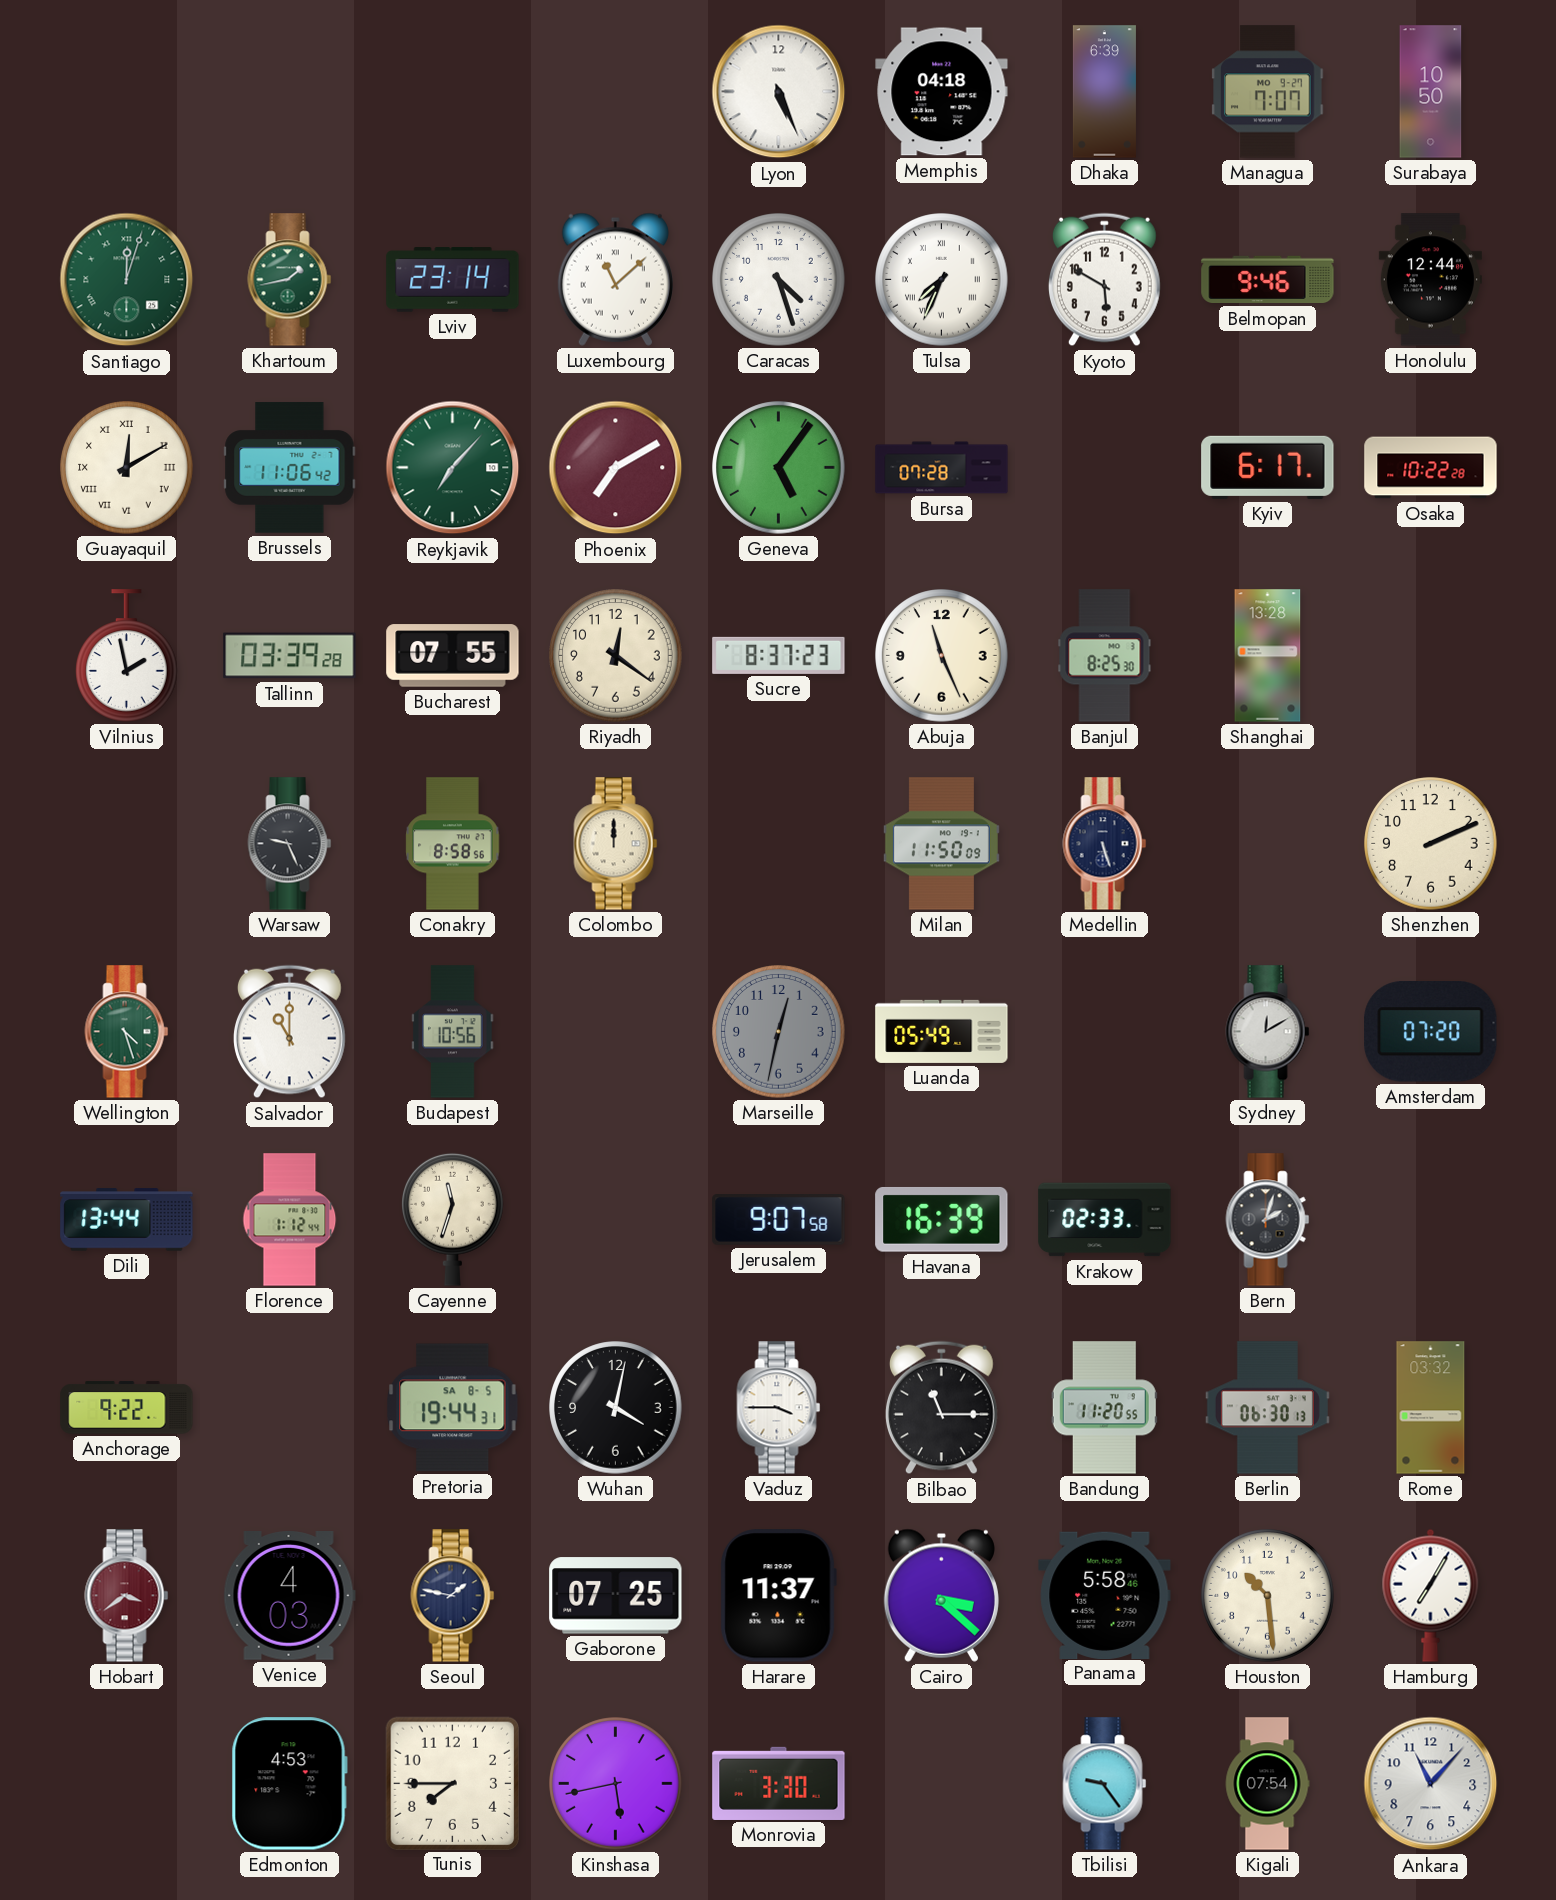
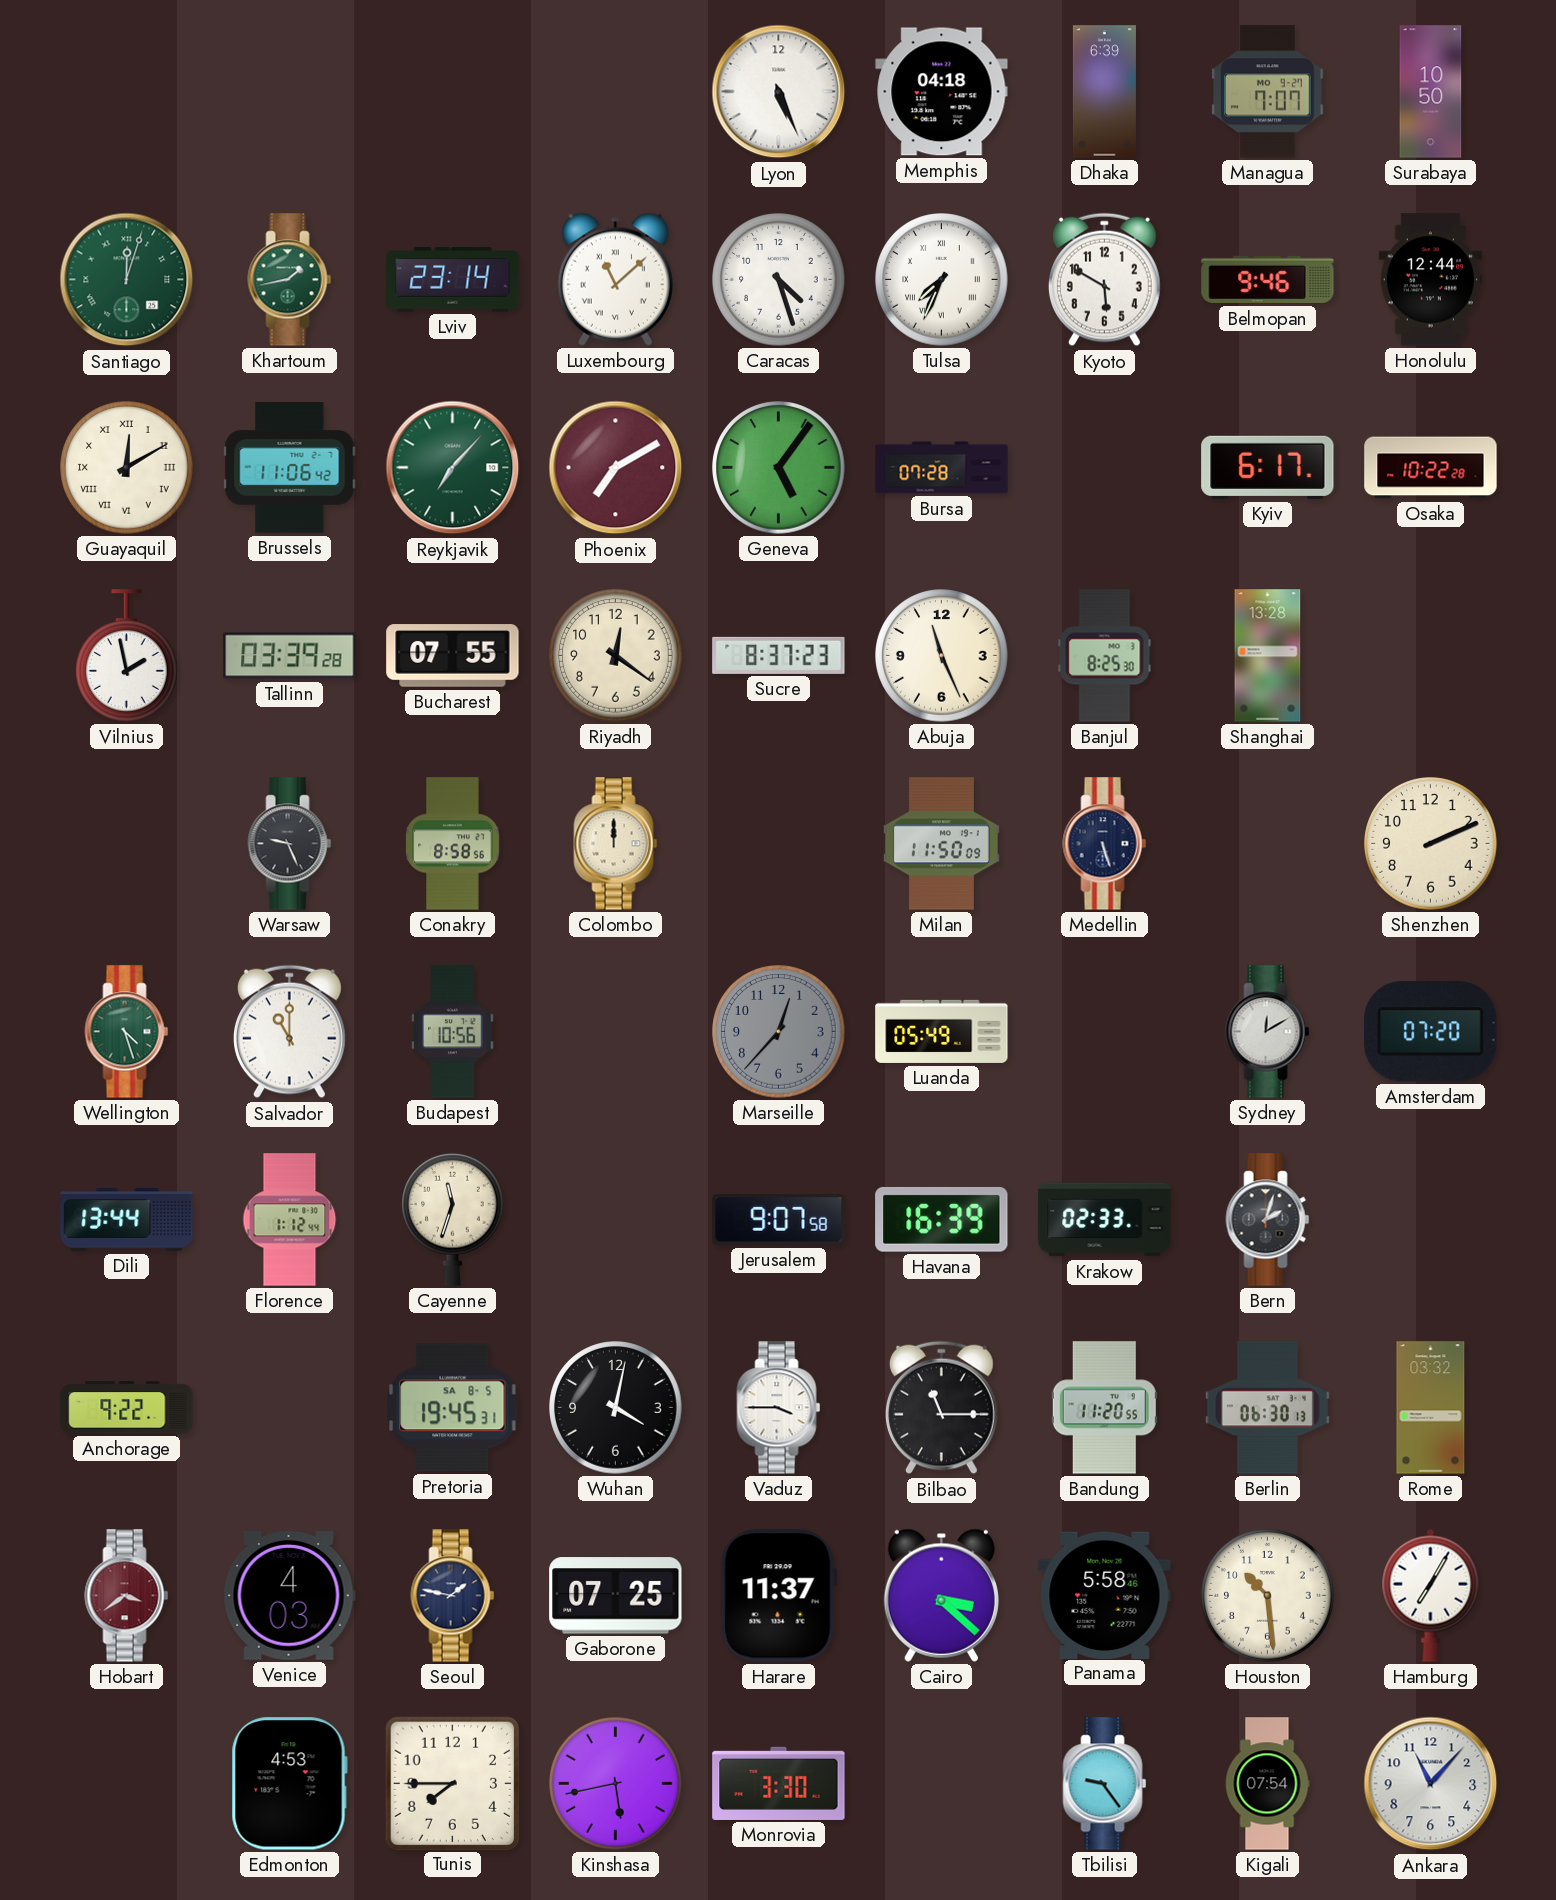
Marseille: 12:32 -> 12:37 (779, 1032)
Pretoria: 19:44 -> 19:45 (453, 1408)
